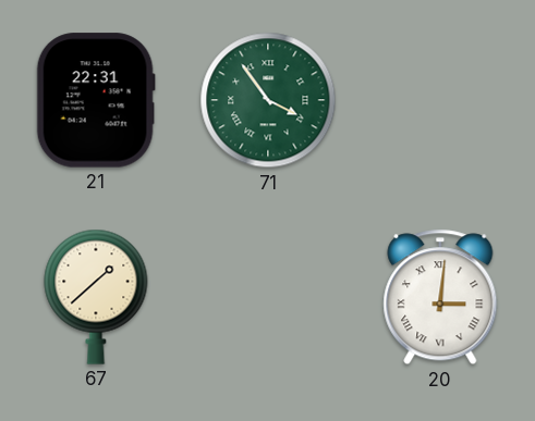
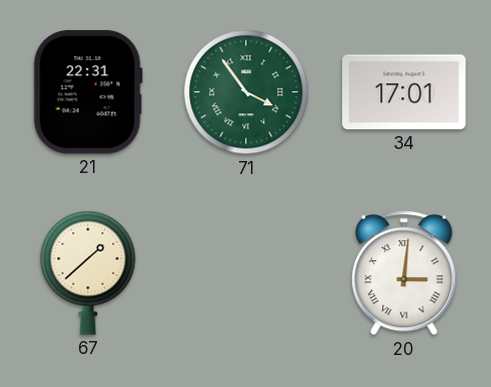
34: none -> 17:01 (404, 92)
